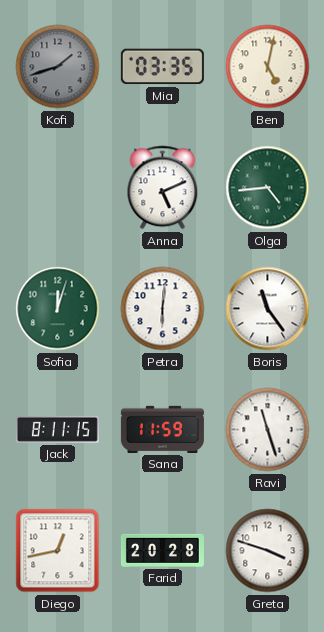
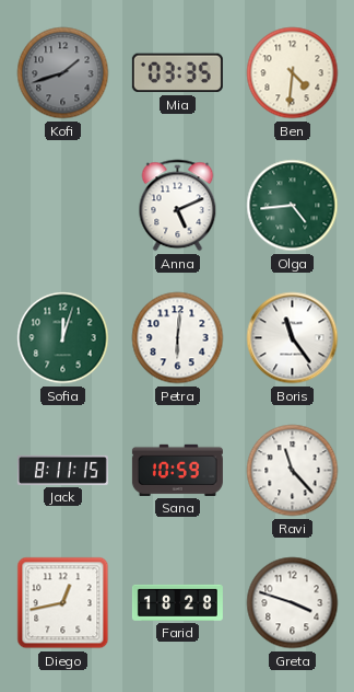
Ben: 5:02 -> 4:31 (293, 73)
Sana: 11:59 -> 10:59 (177, 470)
Ravi: 11:27 -> 11:23 (293, 471)
Farid: 20:28 -> 18:28 (177, 602)
